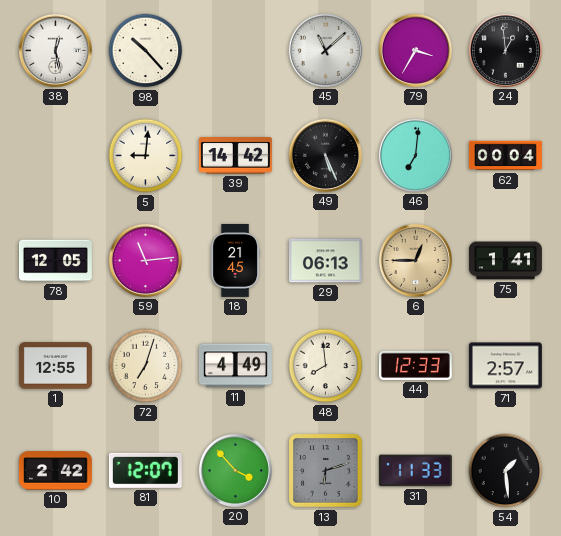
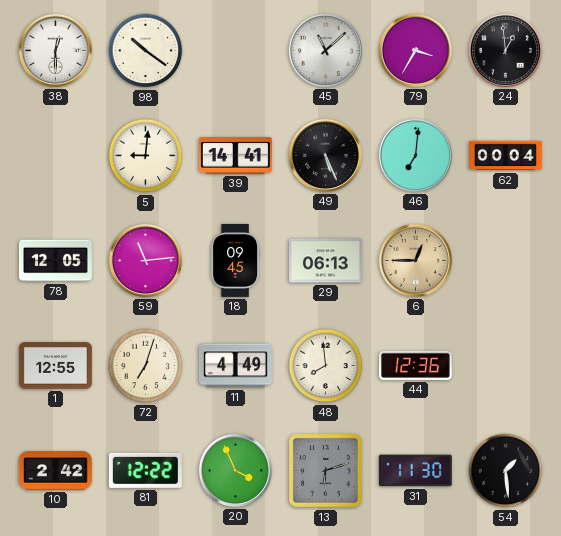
38: 12:28 -> 12:30 (55, 50)
98: 10:23 -> 10:21 (146, 51)
39: 14:42 -> 14:41 (235, 156)
18: 21:45 -> 09:45 (235, 260)
75: 1:41 -> none (505, 261)
44: 12:33 -> 12:36 (415, 365)
71: 2:57 -> none (505, 366)
81: 12:07 -> 12:22 (145, 470)
20: 3:53 -> 3:56 (235, 470)
31: 11:33 -> 11:30 (415, 471)
